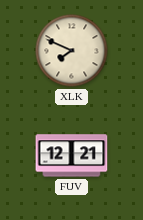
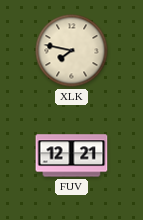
XLK: 7:49 -> 7:47 (72, 51)
